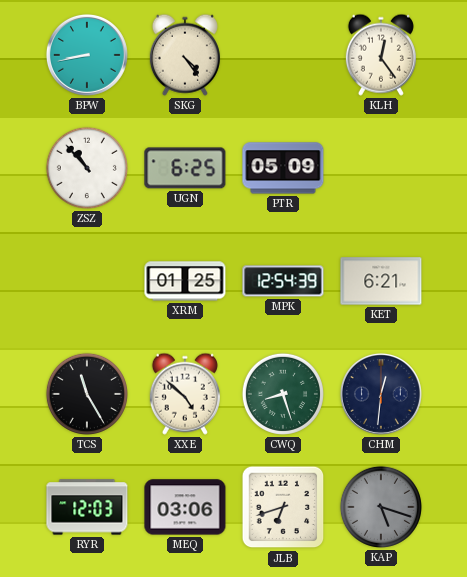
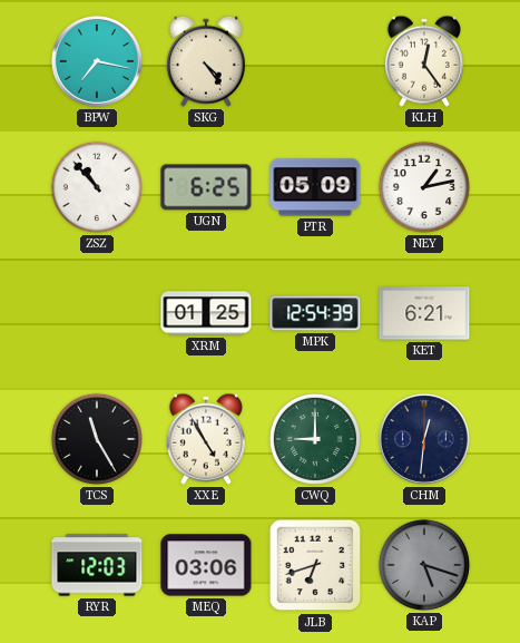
BPW: 8:43 -> 7:17 (97, 61)
NEY: none -> 1:13 (424, 187)
XXE: 4:52 -> 4:55 (206, 439)
CWQ: 8:27 -> 9:00 (315, 439)
